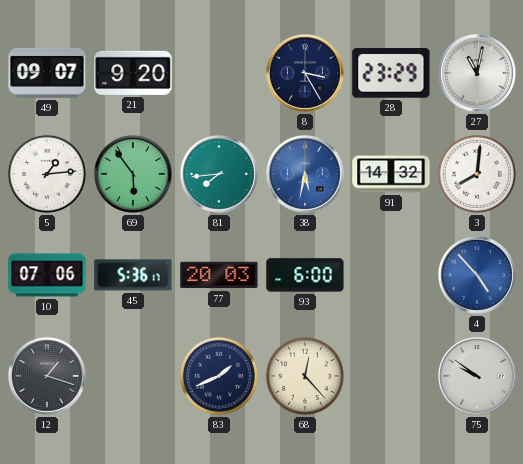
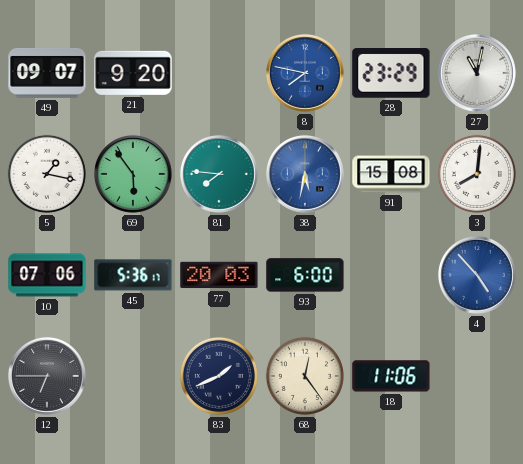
8: 3:25 -> 7:47 (305, 73)
8 dial: navy -> blue (305, 73)
5: 1:14 -> 1:17 (47, 174)
81: 7:44 -> 7:46 (219, 174)
91: 14:32 -> 15:08 (391, 174)
12: 1:18 -> 6:45 (47, 376)
68: 12:23 -> 12:24 (305, 376)
18: none -> 11:06 (391, 376)
75: 9:51 -> none (477, 376)
